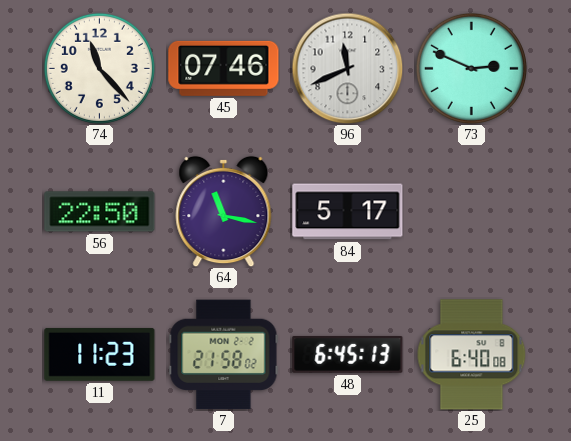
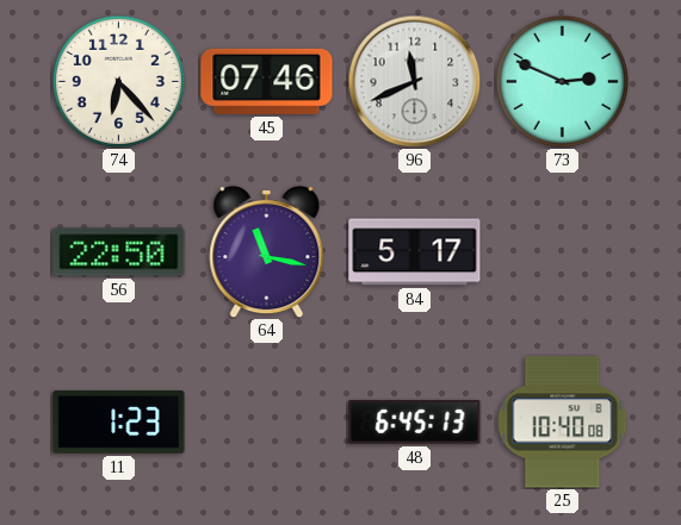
74: 11:23 -> 6:23 (118, 81)
11: 11:23 -> 1:23 (119, 421)
7: 21:58 -> none (224, 355)
25: 6:40 -> 10:40 (563, 423)
